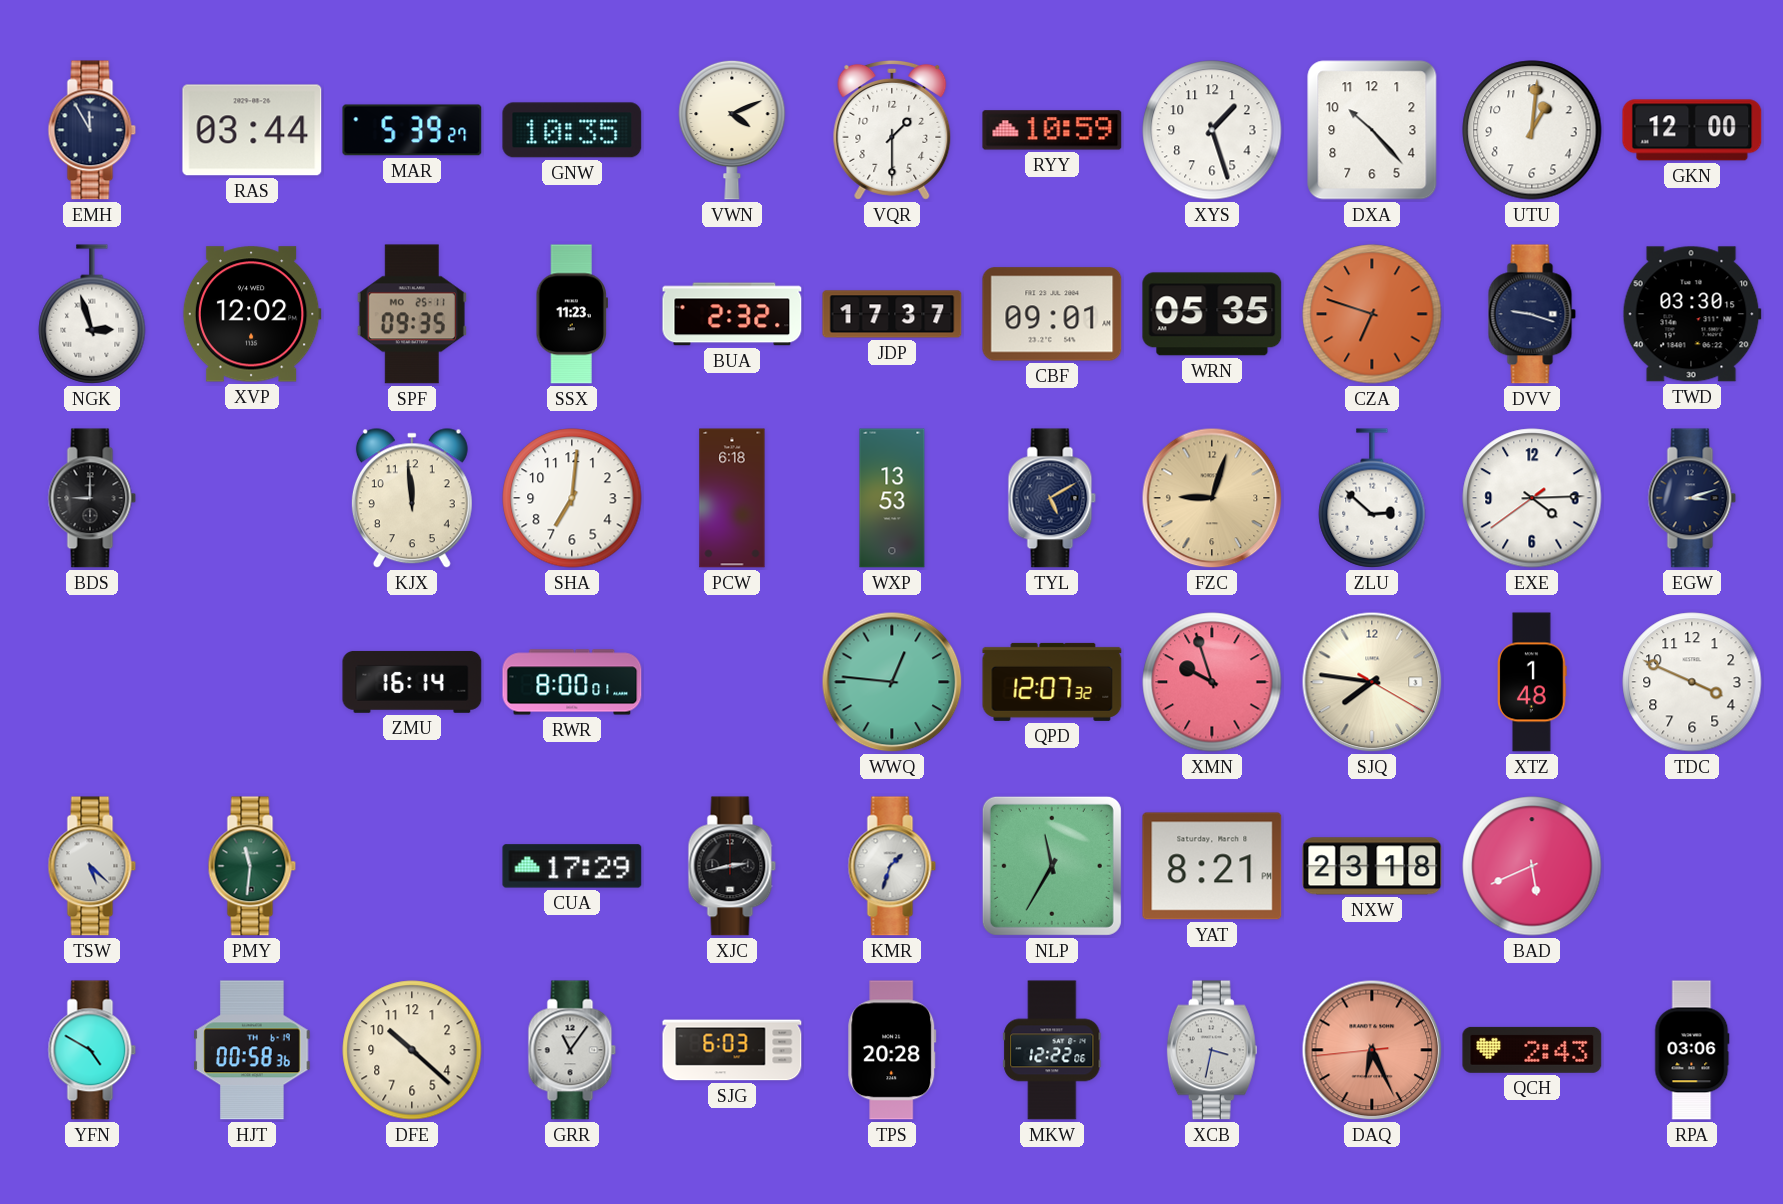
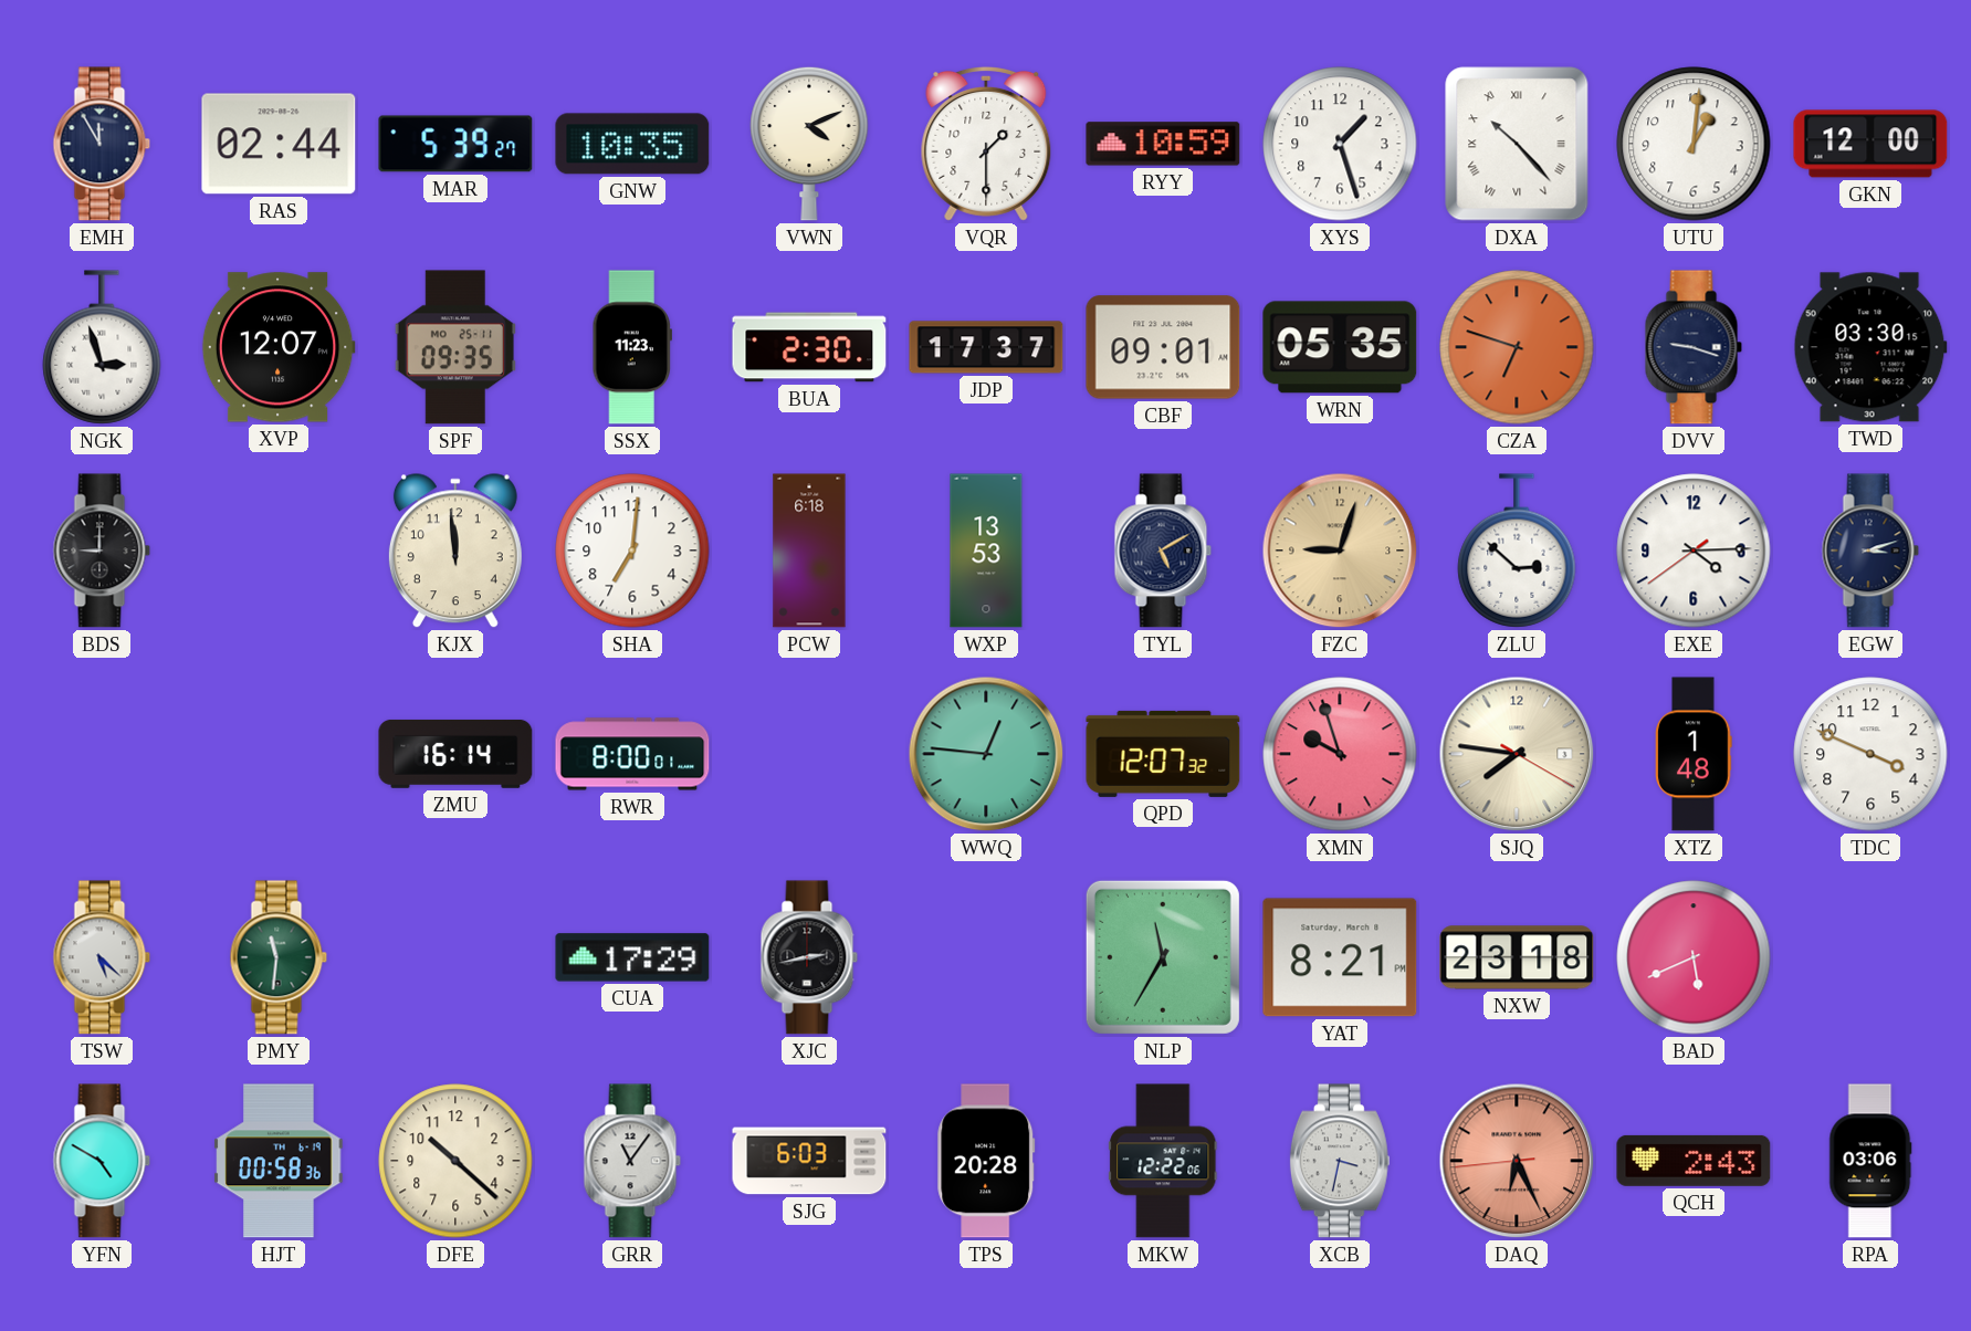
RAS: 03:44 -> 02:44 (279, 144)
DXA numerals: Arabic -> Roman (1517, 144)
XVP: 12:02 -> 12:07 (279, 347)
BUA: 2:32 -> 2:30 (809, 347)
KMR: 1:33 -> none (892, 866)
